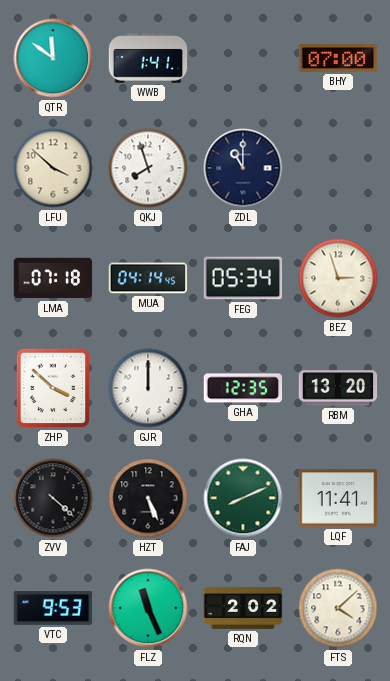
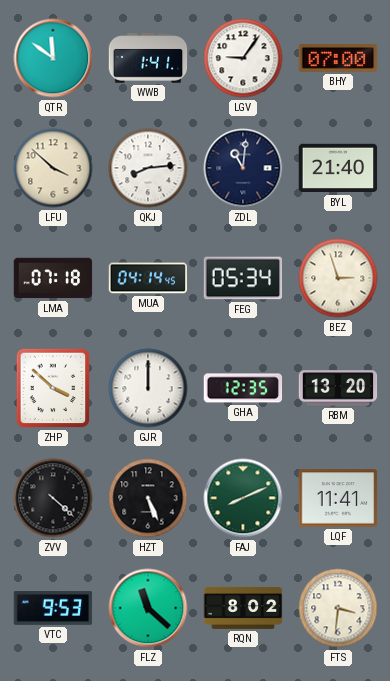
LGV: none -> 9:06 (243, 58)
QKJ: 7:57 -> 8:14 (148, 168)
ZDL: 11:00 -> 11:01 (243, 168)
BYL: none -> 21:40 (338, 168)
FLZ: 11:26 -> 11:22 (148, 608)
RQN: 2:02 -> 8:02 (243, 608)
FTS: 4:08 -> 3:31 (338, 608)
